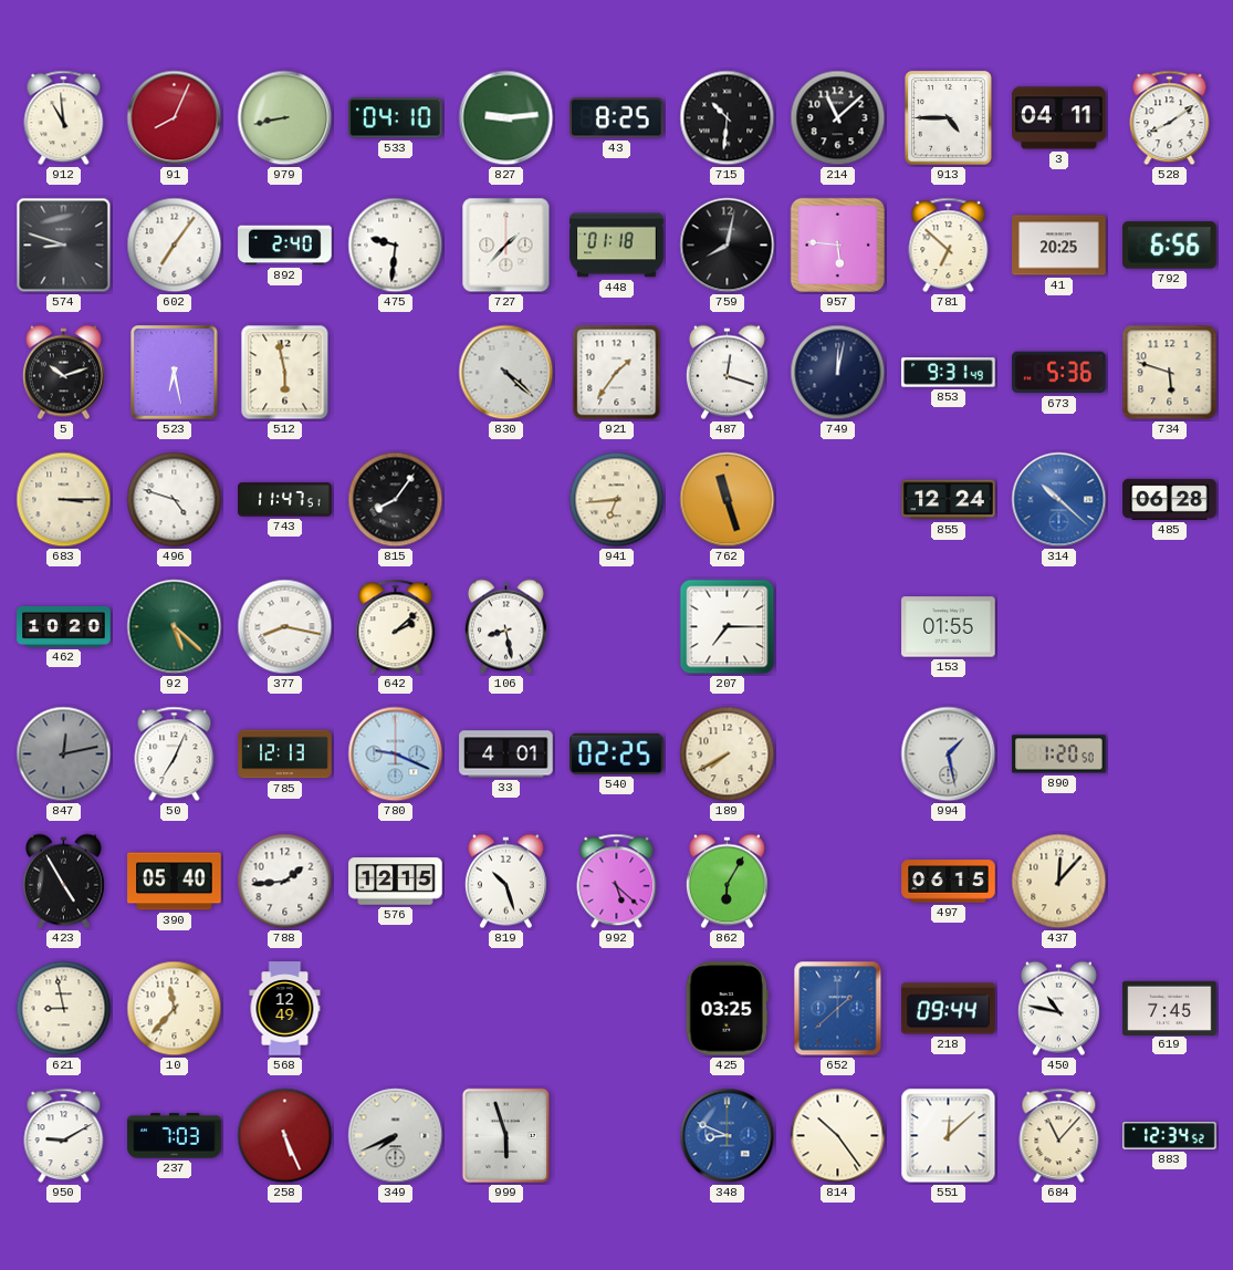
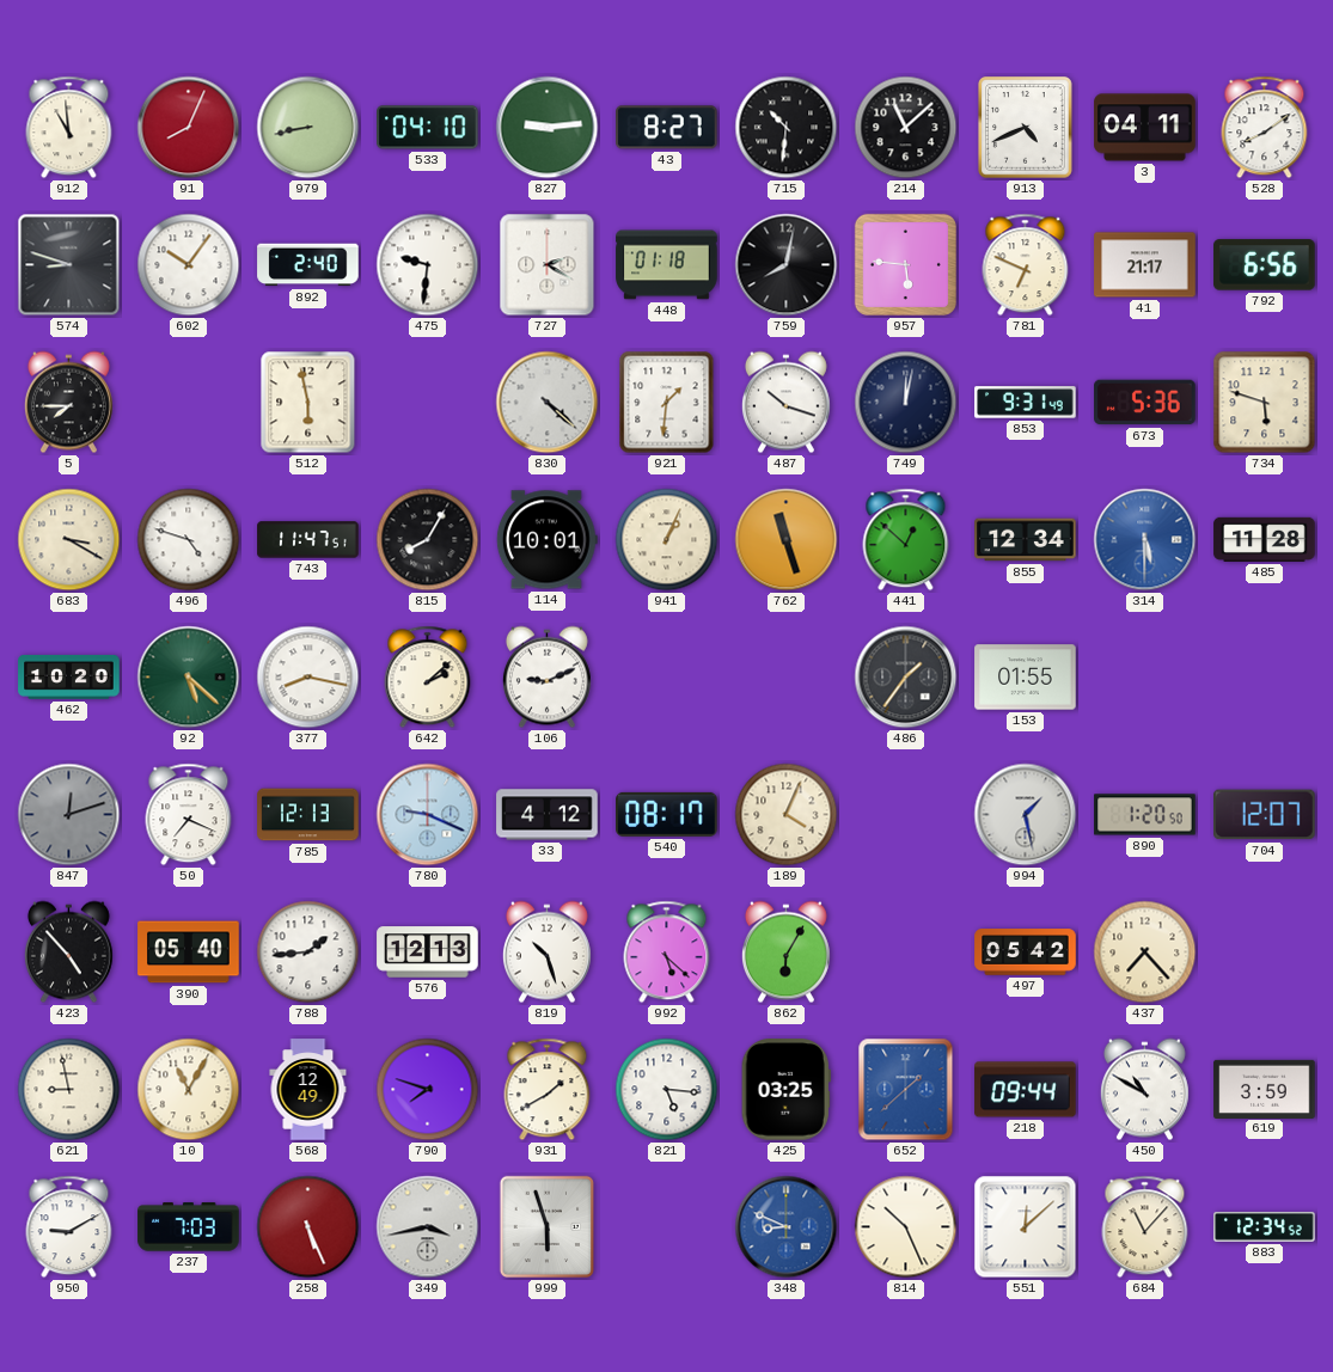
43: 8:25 -> 8:27 (667, 128)
913: 4:45 -> 4:41 (1026, 128)
602: 7:06 -> 10:06 (189, 265)
727: 1:37 -> 2:20 (548, 265)
781: 6:52 -> 6:49 (1026, 265)
41: 20:25 -> 21:17 (1145, 265)
5: 10:12 -> 7:45 (68, 403)
523: 6:28 -> none (175, 373)
921: 1:36 -> 1:31 (667, 403)
487: 12:18 -> 10:18 (785, 403)
683: 3:15 -> 3:20 (69, 540)
815: 8:06 -> 8:05 (428, 540)
114: none -> 10:01 (546, 540)
941: 6:44 -> 1:04 (667, 540)
441: none -> 12:52 (906, 540)
855: 12:24 -> 12:34 (1026, 540)
314: 10:22 -> 5:30 (1145, 540)
485: 06:28 -> 11:28 (1265, 539)
106: 8:28 -> 9:11 (546, 678)
207: 7:15 -> none (728, 627)
486: none -> 1:36 (906, 678)
847: 12:13 -> 12:12 (69, 815)
50: 7:04 -> 7:19 (189, 815)
33: 4:01 -> 4:12 (548, 815)
540: 02:25 -> 08:17 (667, 814)
189: 7:40 -> 4:04 (787, 815)
704: none -> 12:07 (1265, 815)
423: 4:55 -> 4:53 (68, 953)
576: 12:15 -> 12:13 (428, 953)
497: 06:15 -> 05:42 (1026, 953)
437: 12:07 -> 7:23 (1145, 953)
10: 11:37 -> 11:05 (189, 1090)
790: none -> 7:48 (428, 1090)
931: none -> 1:40 (548, 1090)
821: none -> 5:16 (667, 1090)
450: 10:47 -> 10:50 (1144, 1090)
619: 7:45 -> 3:59 (1265, 1089)
349: 7:41 -> 3:43 (428, 1227)
814: 10:24 -> 10:26 (906, 1227)
